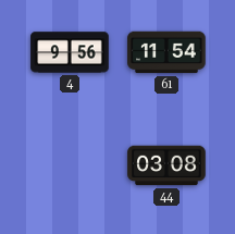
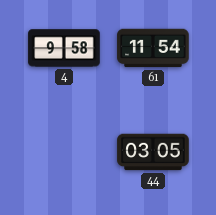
4: 9:56 -> 9:58 (64, 48)
44: 03:08 -> 03:05 (153, 152)
